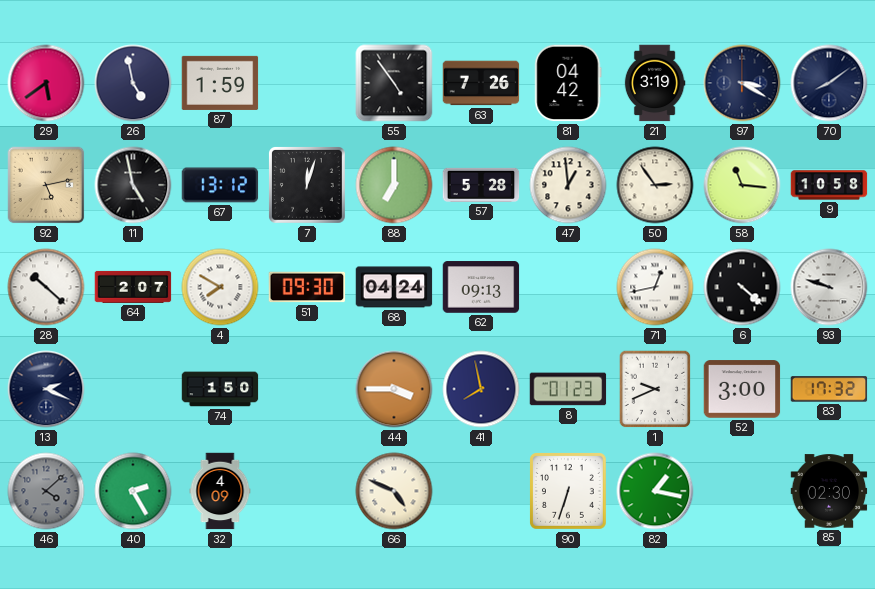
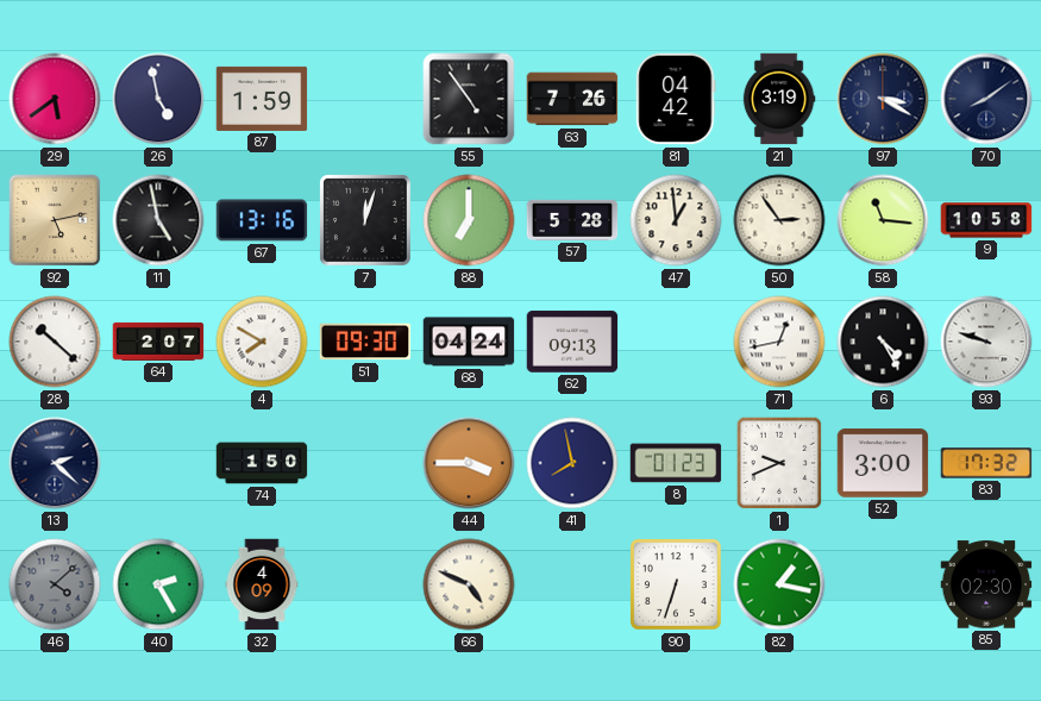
67: 13:12 -> 13:16 (262, 220)
6: 4:22 -> 4:25 (883, 342)
13: 2:19 -> 2:22 (55, 463)
